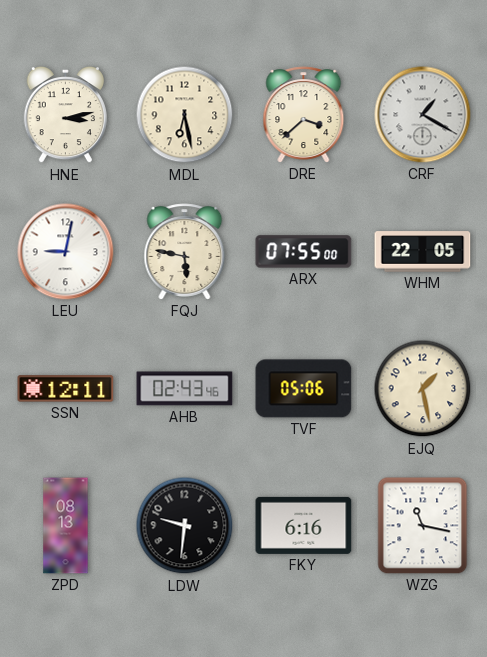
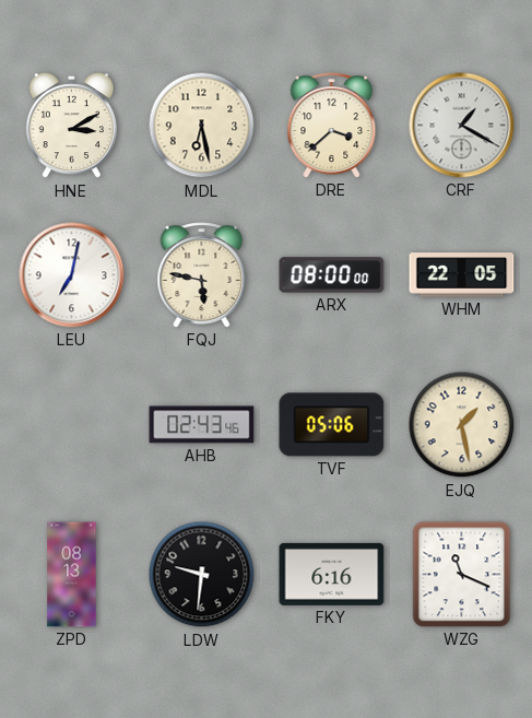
HNE: 3:13 -> 3:10 (71, 126)
LEU: 9:02 -> 7:02 (72, 275)
ARX: 07:55 -> 08:00 (332, 275)
SSN: 12:11 -> none (66, 389)
WZG: 11:17 -> 11:19 (462, 575)
